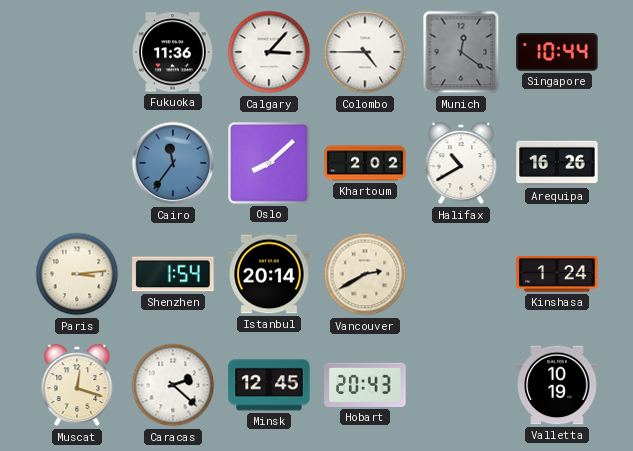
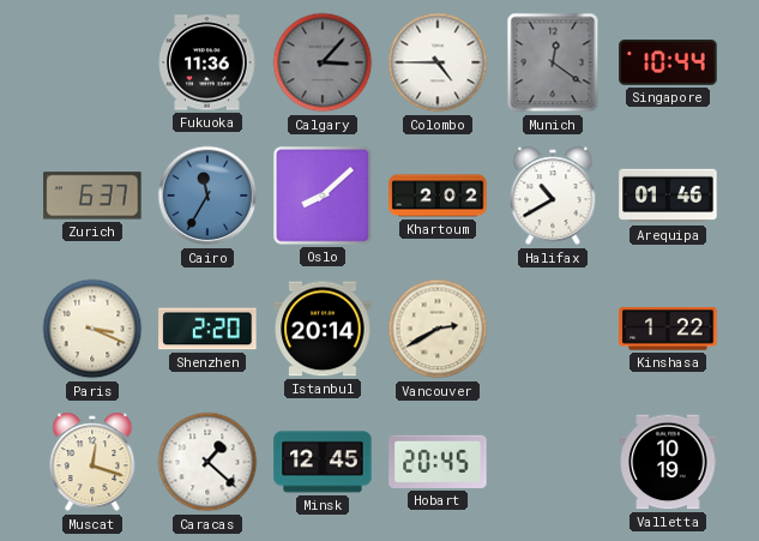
Calgary dial: white -> grey (323, 62)
Zurich: none -> 6:37 (92, 196)
Cairo: 11:36 -> 11:35 (207, 196)
Arequipa: 16:26 -> 01:46 (668, 196)
Paris: 3:14 -> 3:19 (92, 329)
Shenzhen: 1:54 -> 2:20 (207, 329)
Kinshasa: 1:24 -> 1:22 (668, 330)
Caracas: 2:22 -> 1:22 (207, 462)
Hobart: 20:43 -> 20:45 (438, 462)
